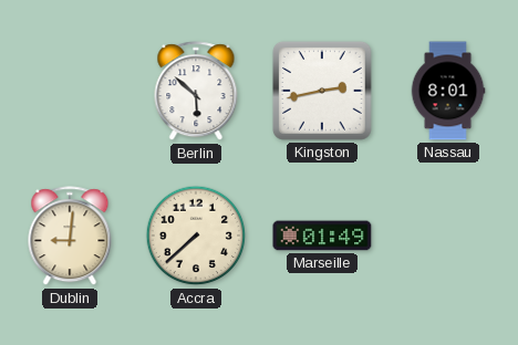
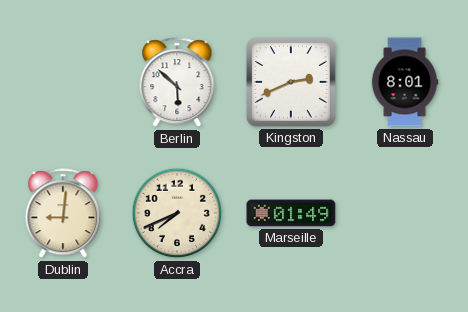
Kingston: 2:43 -> 2:41 (292, 83)
Accra: 7:38 -> 7:41 (177, 213)
